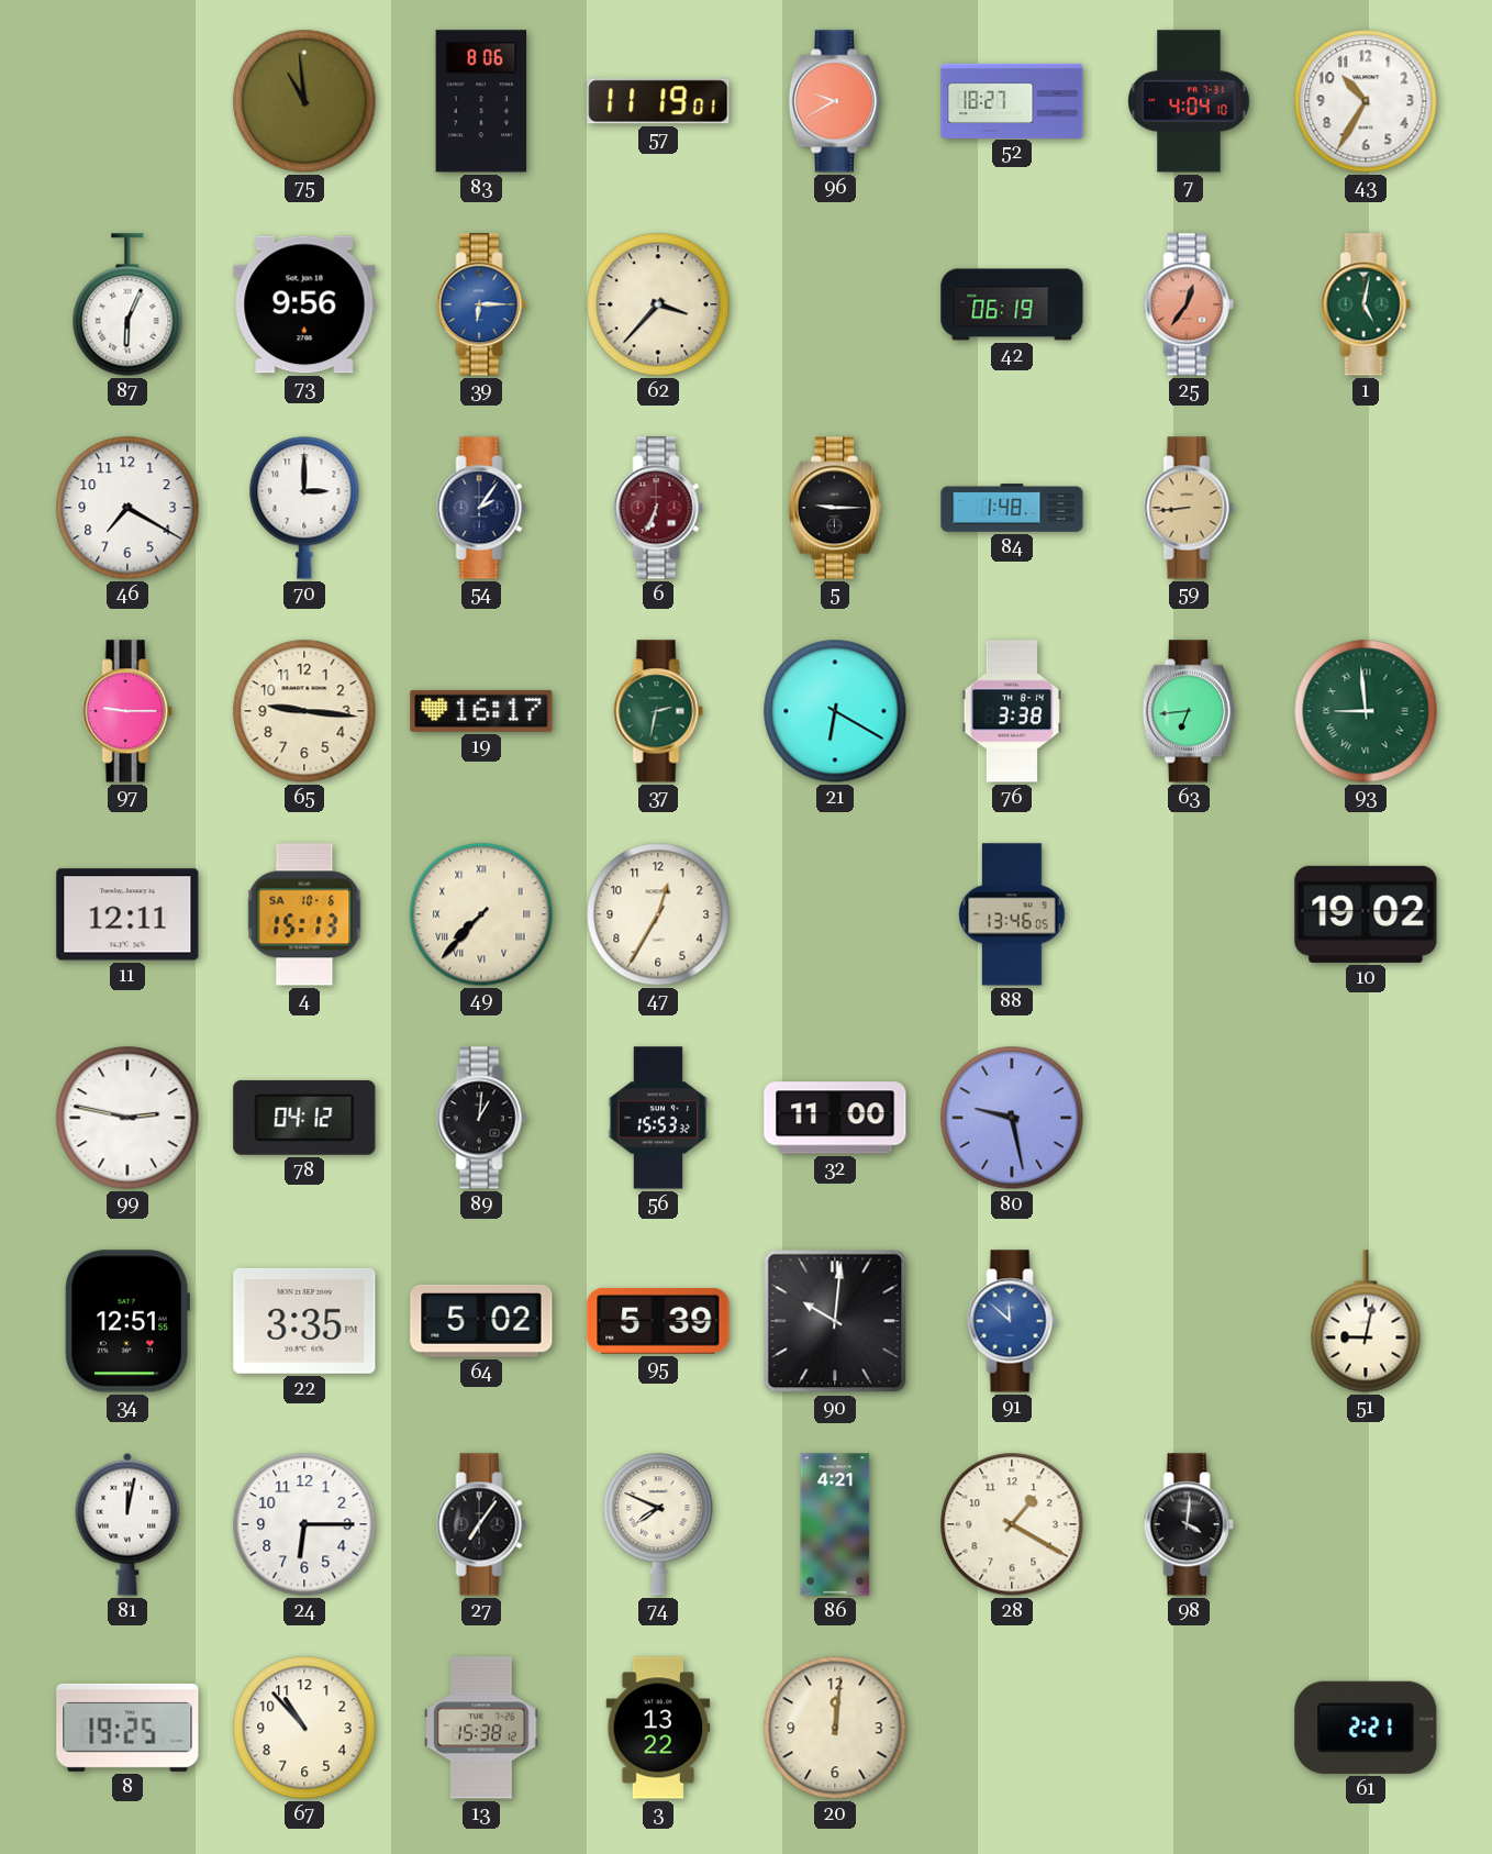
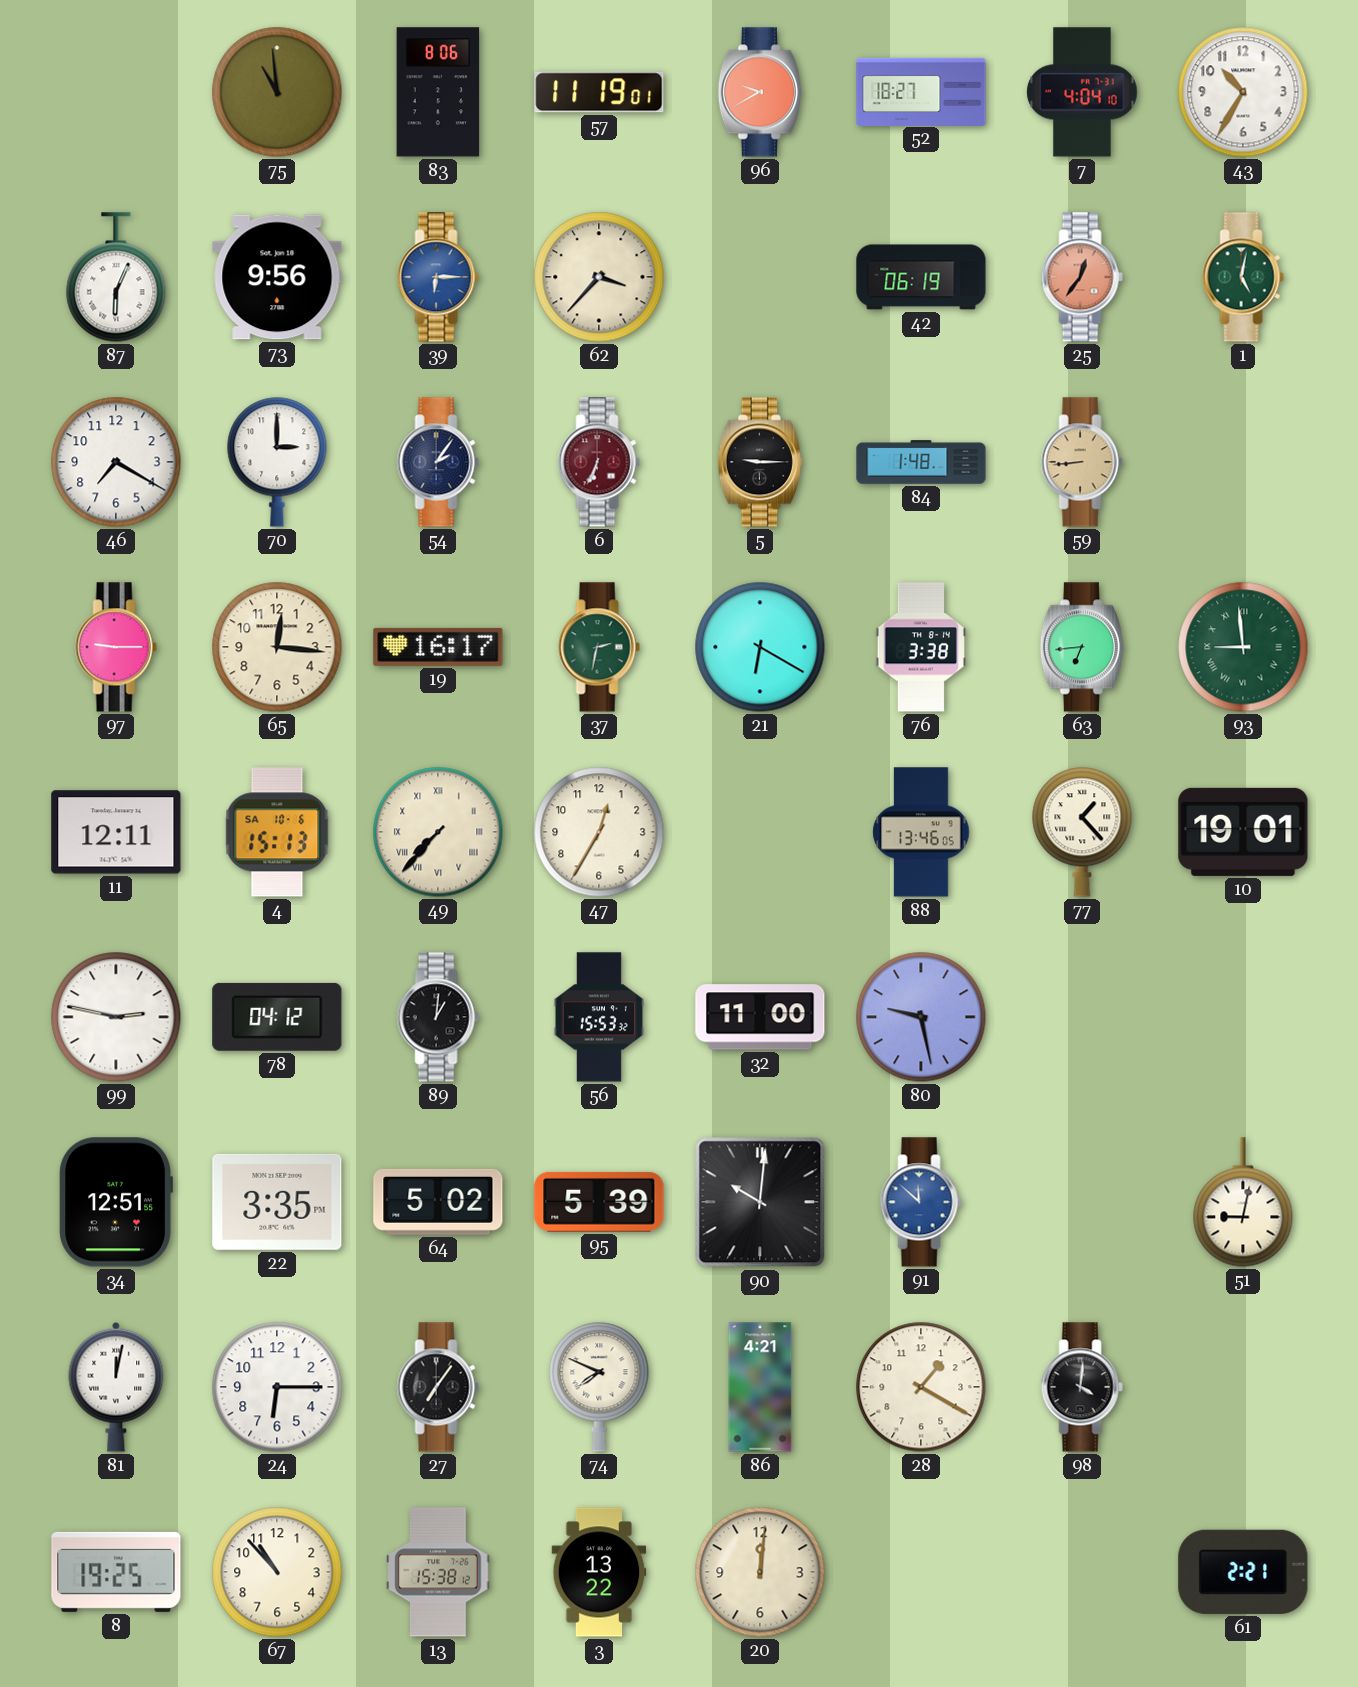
65: 9:16 -> 12:16 (277, 647)
77: none -> 1:23 (1082, 832)
10: 19:02 -> 19:01 (1243, 832)
